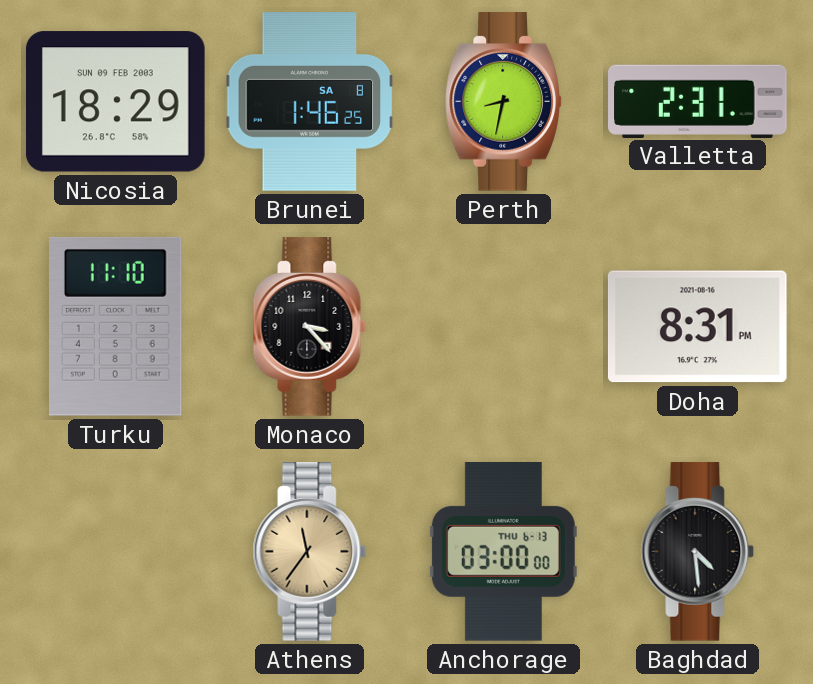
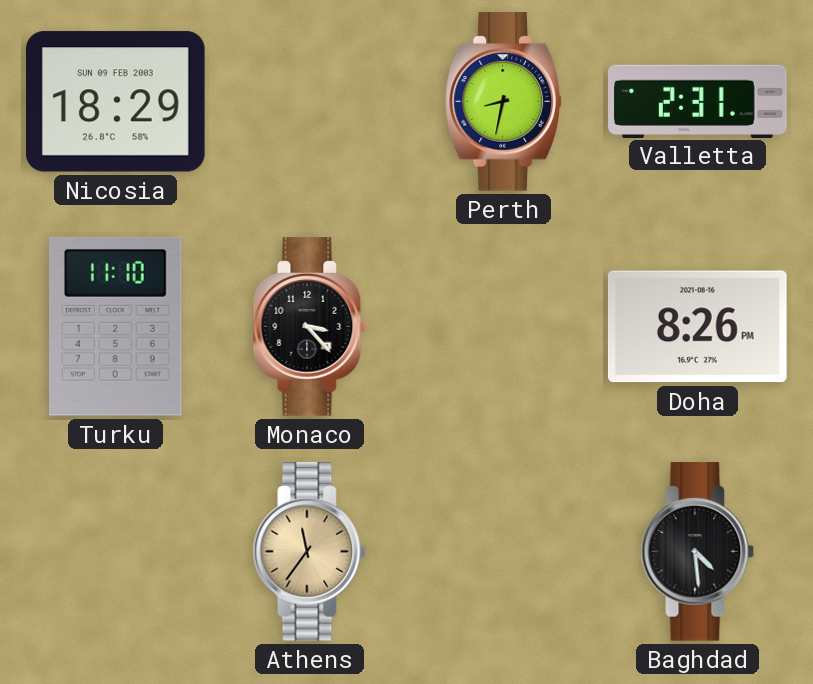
Brunei: 1:46 -> none (310, 102)
Doha: 8:31 -> 8:26 (697, 327)
Anchorage: 03:00 -> none (503, 552)
